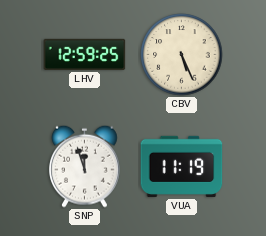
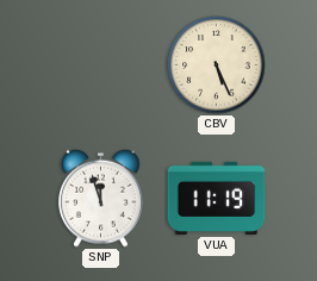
LHV: 12:59 -> none (85, 54)
